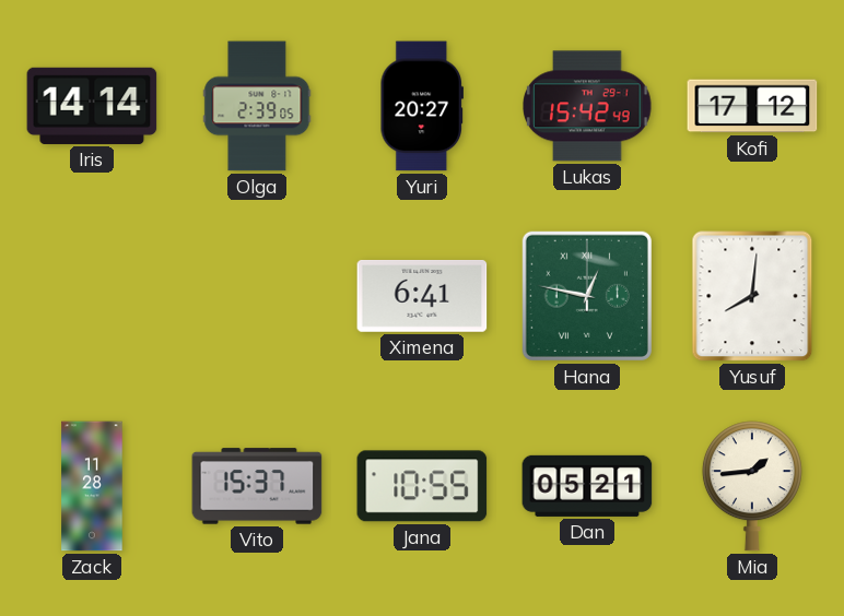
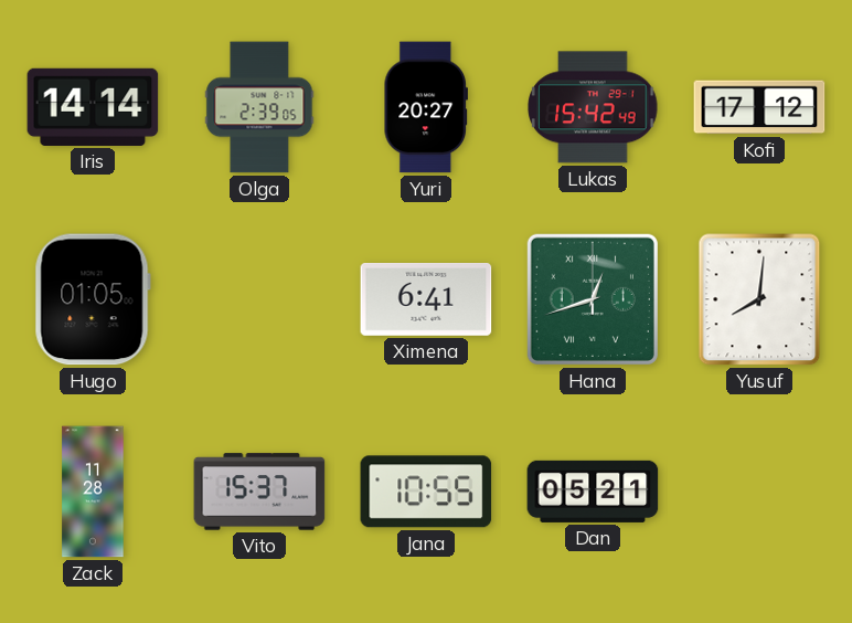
Hugo: none -> 01:05 (93, 299)
Hana: 12:47 -> 12:42 (593, 299)
Mia: 1:44 -> none (752, 486)
